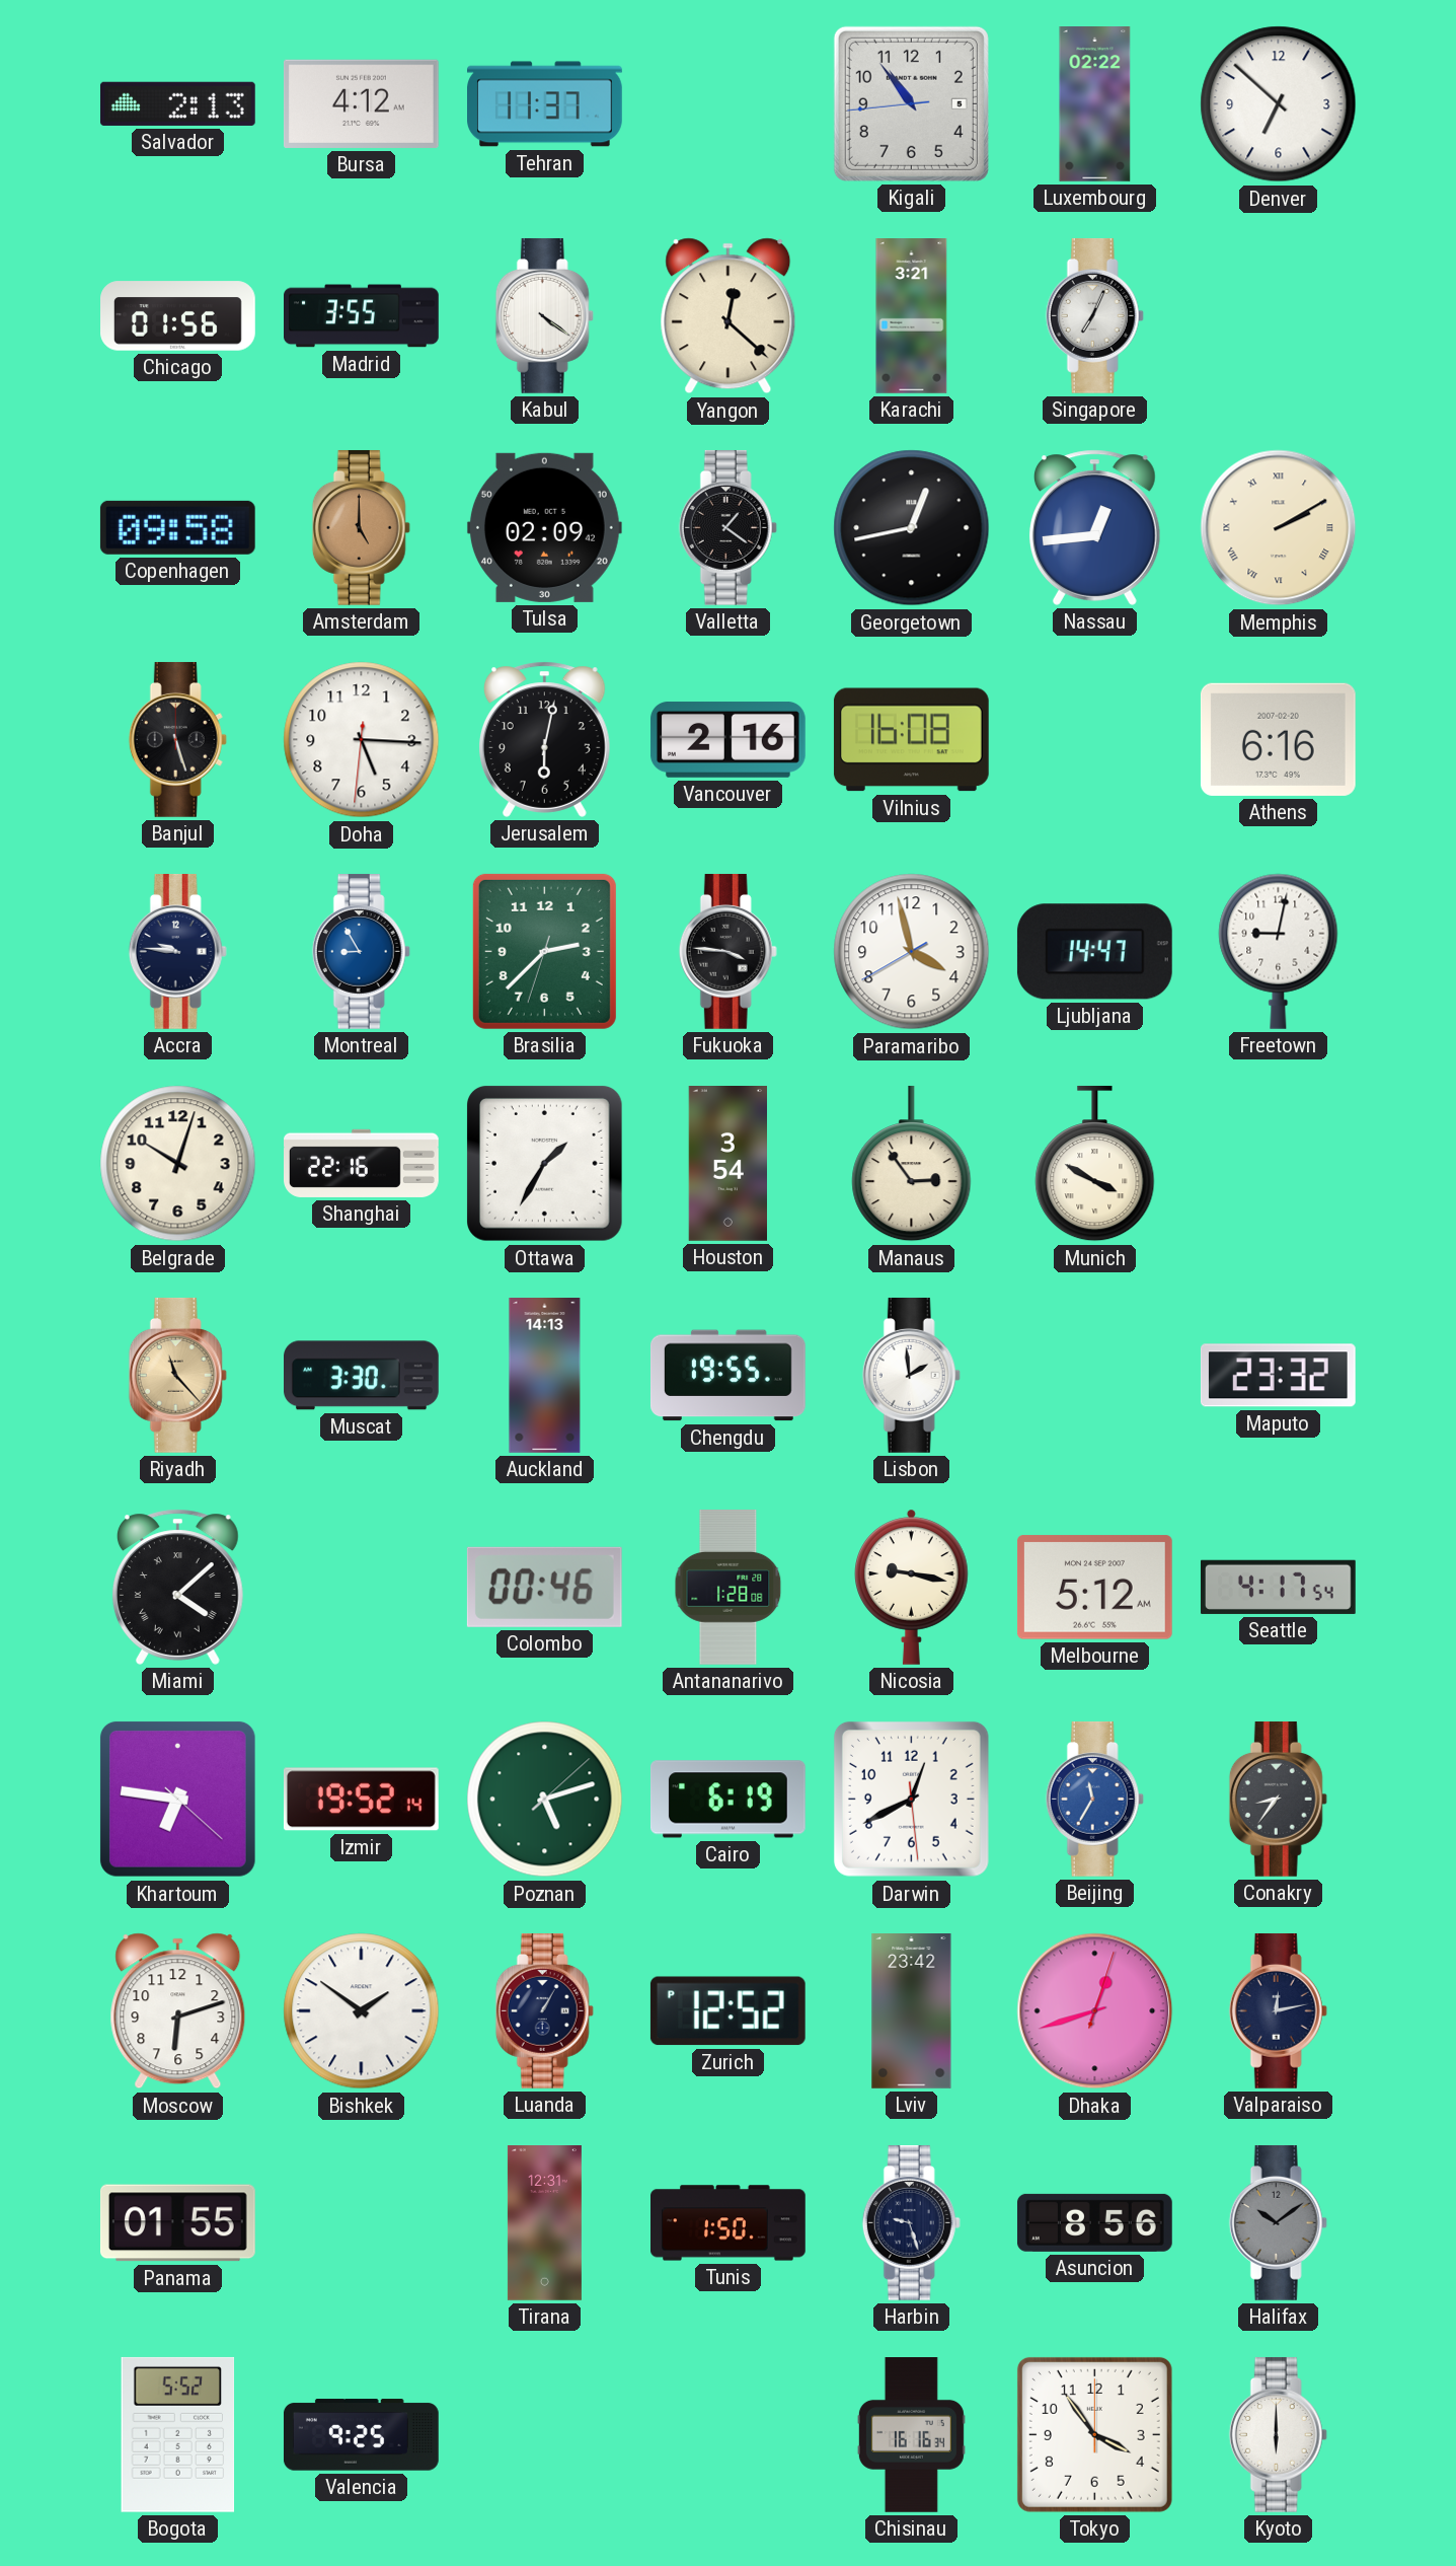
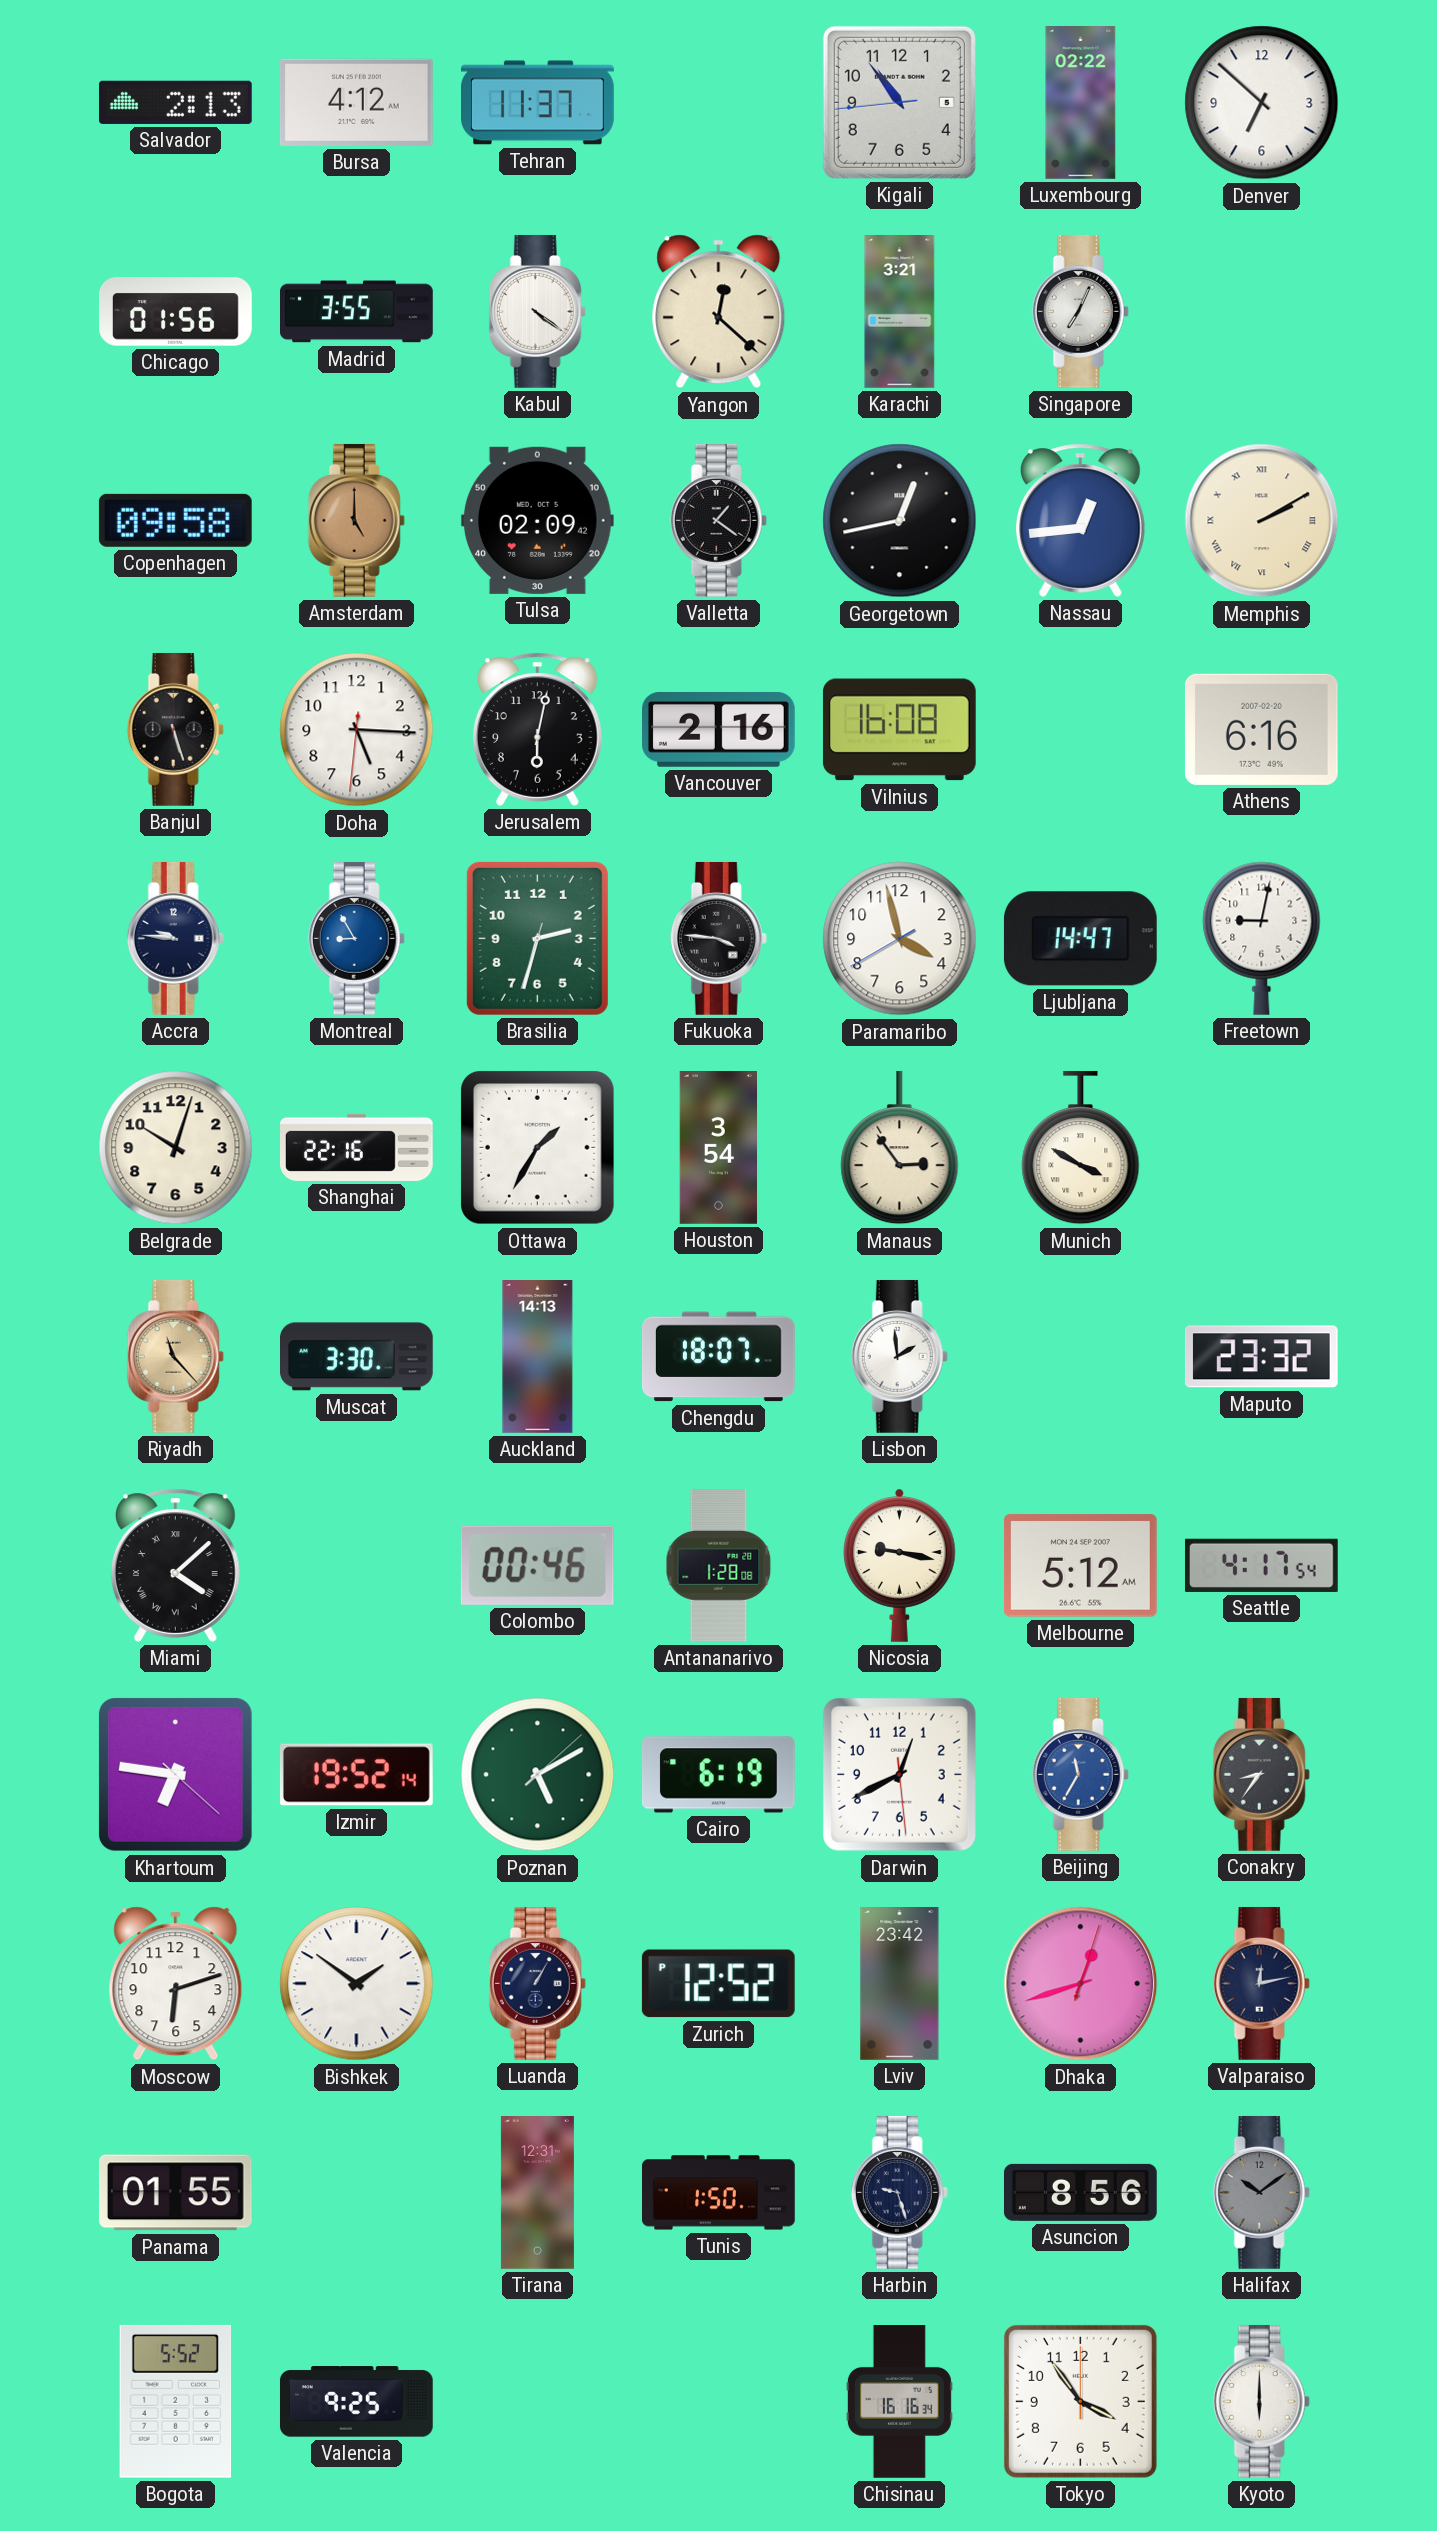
Brasilia: 2:37 -> 2:32 (537, 938)
Chengdu: 19:55 -> 18:07 (718, 1357)
Poznan: 5:12 -> 5:10 (538, 1775)
